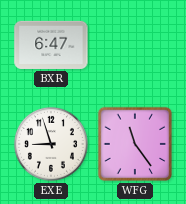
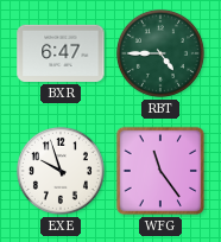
RBT: none -> 4:45 (160, 53)
EXE: 8:57 -> 9:57 (61, 171)
